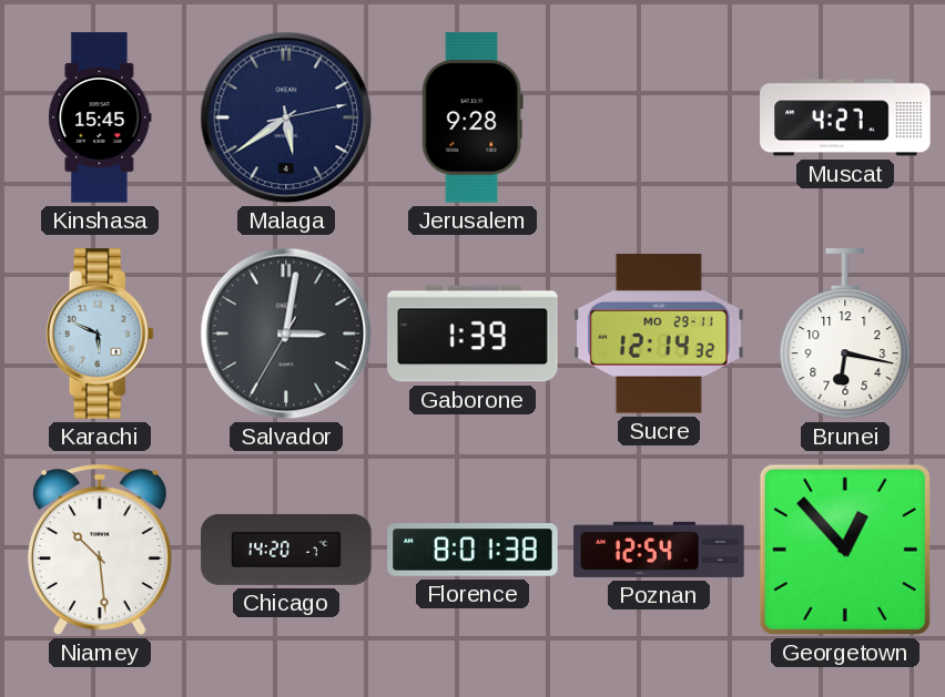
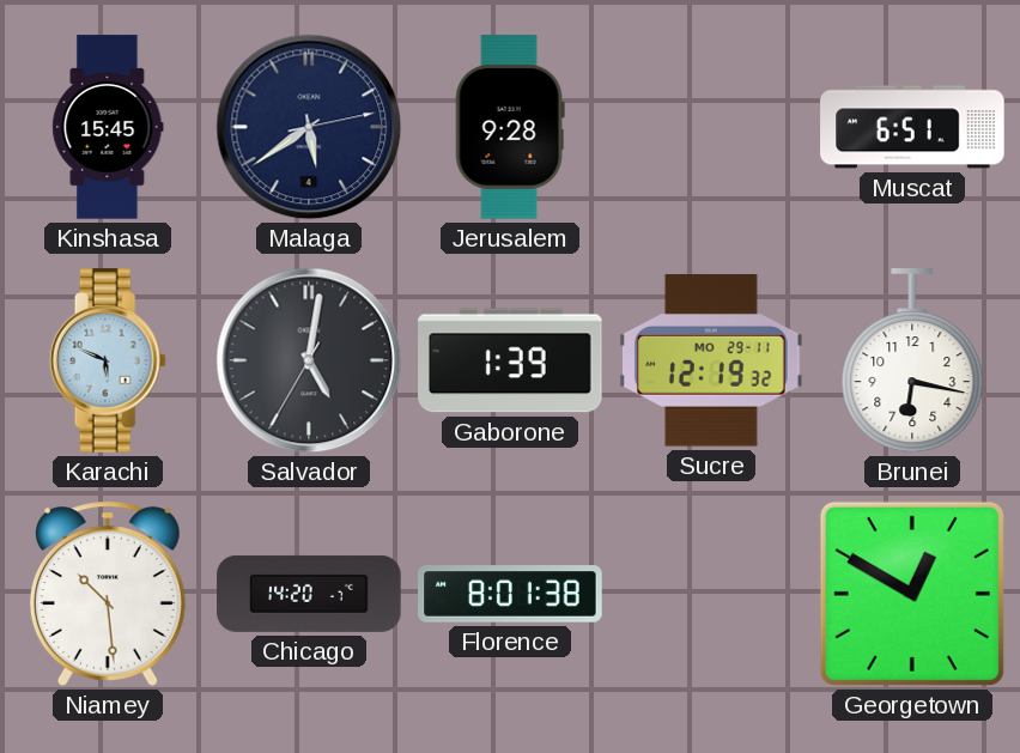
Muscat: 4:27 -> 6:51 (912, 127)
Salvador: 3:01 -> 5:01 (309, 360)
Sucre: 12:14 -> 12:19 (712, 360)
Poznan: 12:54 -> none (659, 550)
Georgetown: 12:53 -> 12:50 (912, 594)
